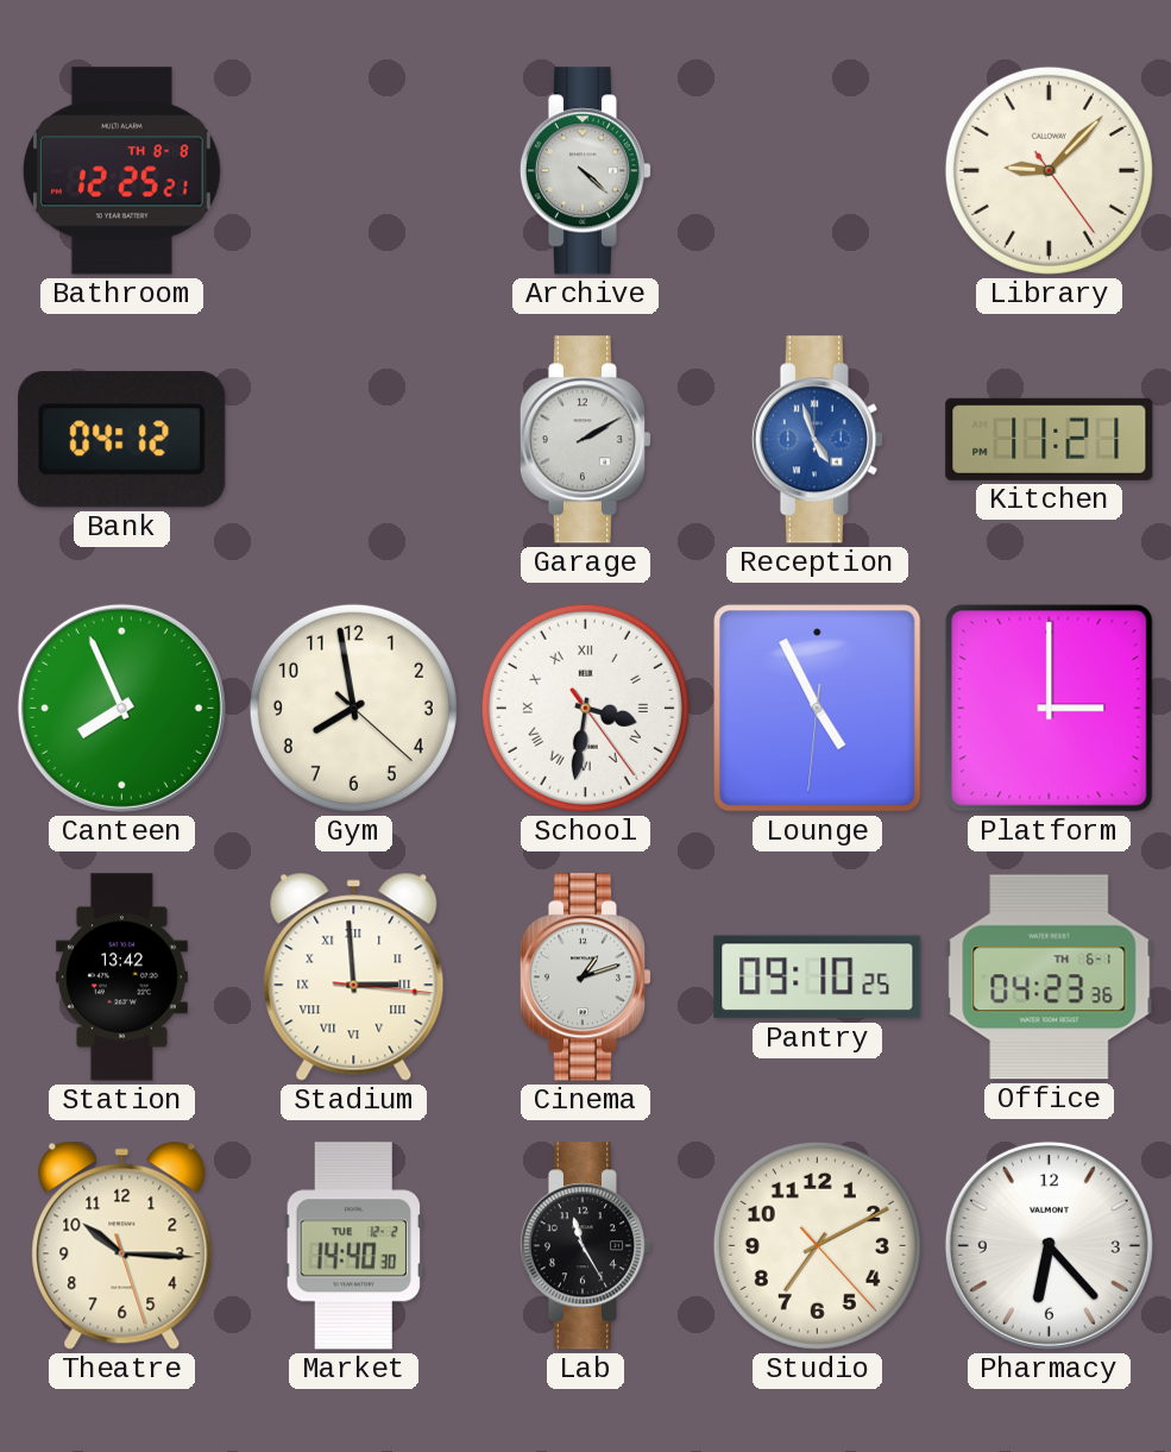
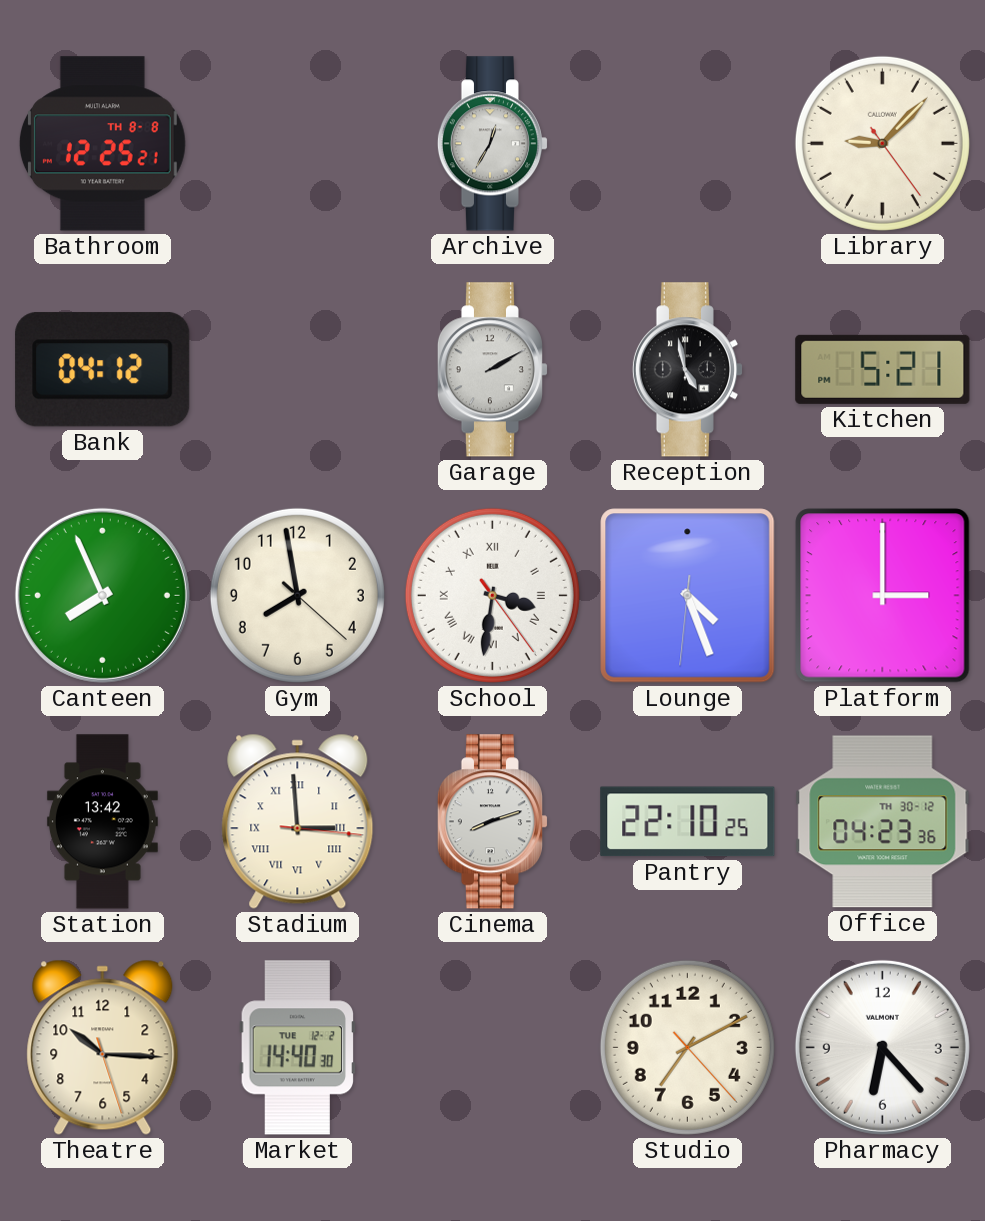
Archive: 4:22 -> 12:35 (492, 144)
Reception: 4:57 -> 4:58 (687, 370)
Reception dial: blue -> black (687, 370)
Kitchen: 11:21 -> 5:21 (883, 369)
Lounge: 4:55 -> 4:26 (688, 596)
Cinema: 1:12 -> 8:12 (492, 822)
Pantry: 09:10 -> 22:10 (688, 822)
Office date: TH 6-1 -> TH 30-12 (883, 822)
Lab: 11:25 -> none (585, 1246)
